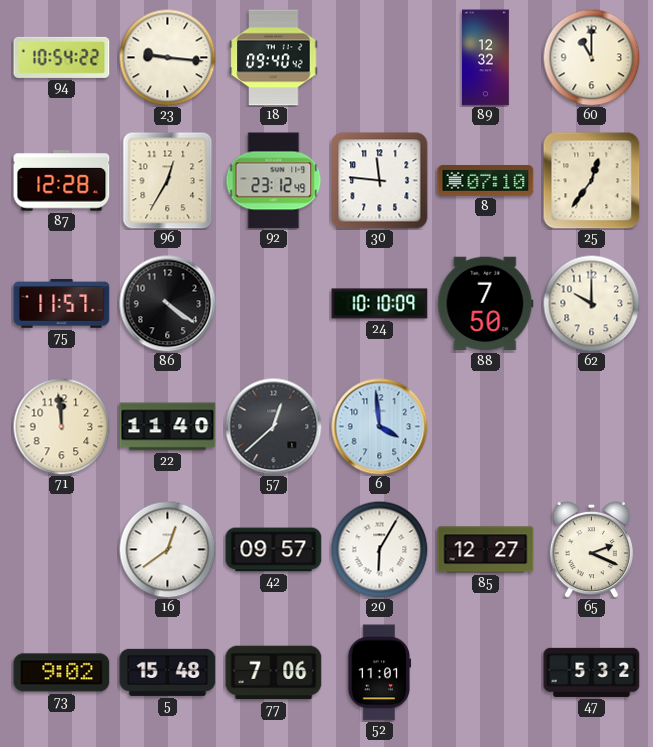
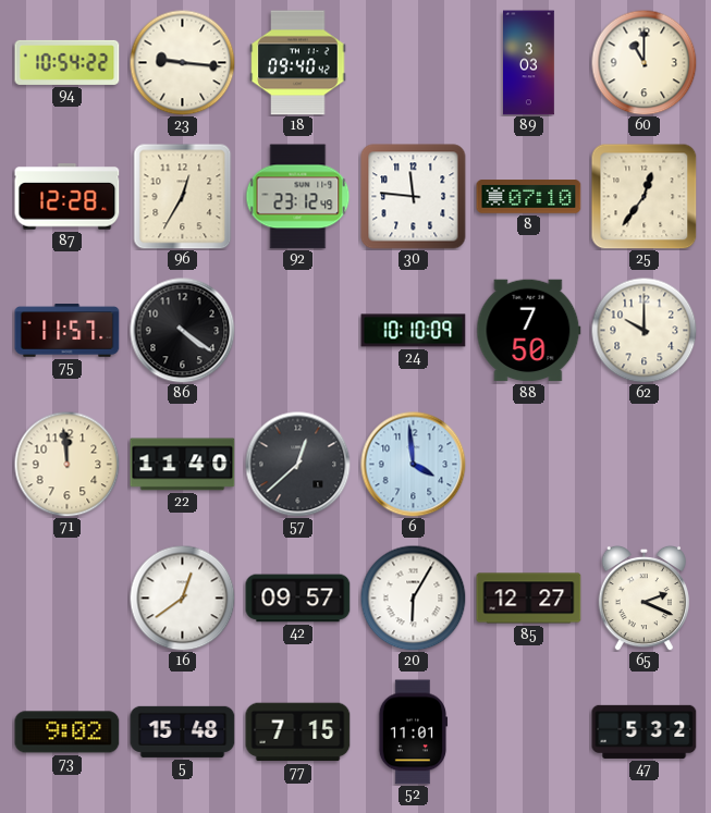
89: 12:32 -> 3:03 (529, 63)
77: 7:06 -> 7:15 (298, 732)
